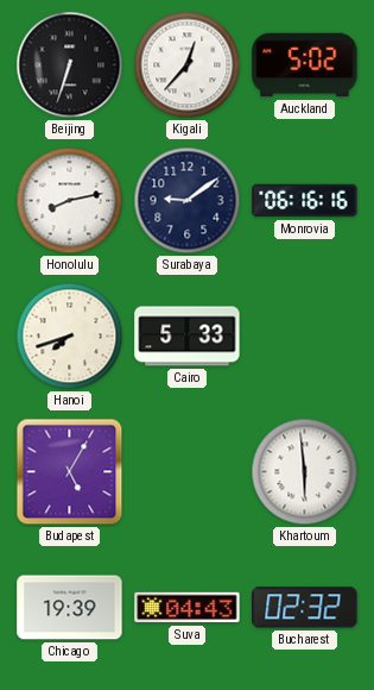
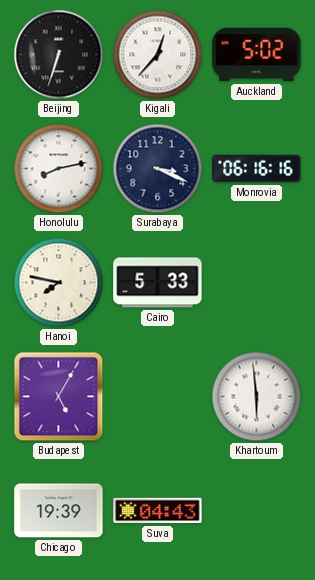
Surabaya: 9:09 -> 3:19 (158, 169)
Hanoi: 7:42 -> 7:47 (59, 283)
Bucharest: 02:32 -> none (305, 608)
